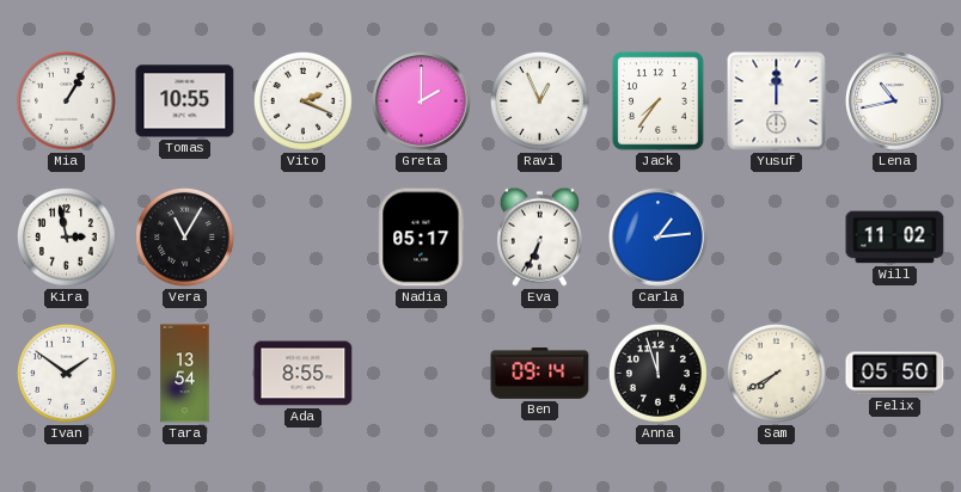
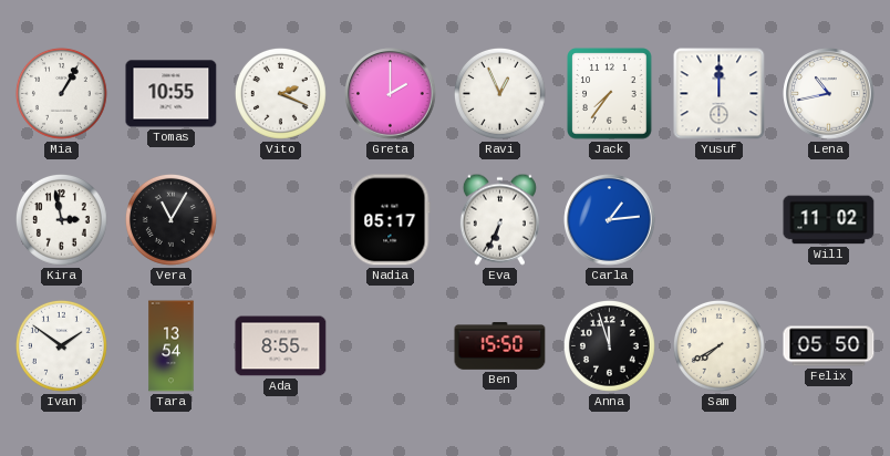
Ben: 09:14 -> 15:50 (500, 346)
